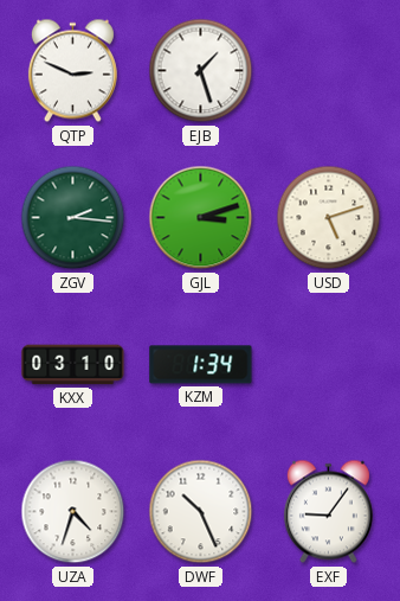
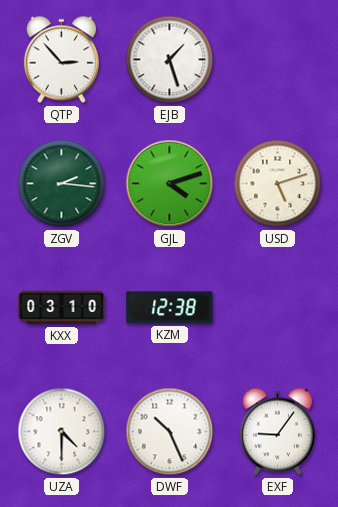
QTP: 2:49 -> 2:53 (61, 60)
GJL: 3:12 -> 4:12 (170, 184)
KZM: 1:34 -> 12:38 (170, 308)
UZA: 4:33 -> 4:30 (62, 432)
